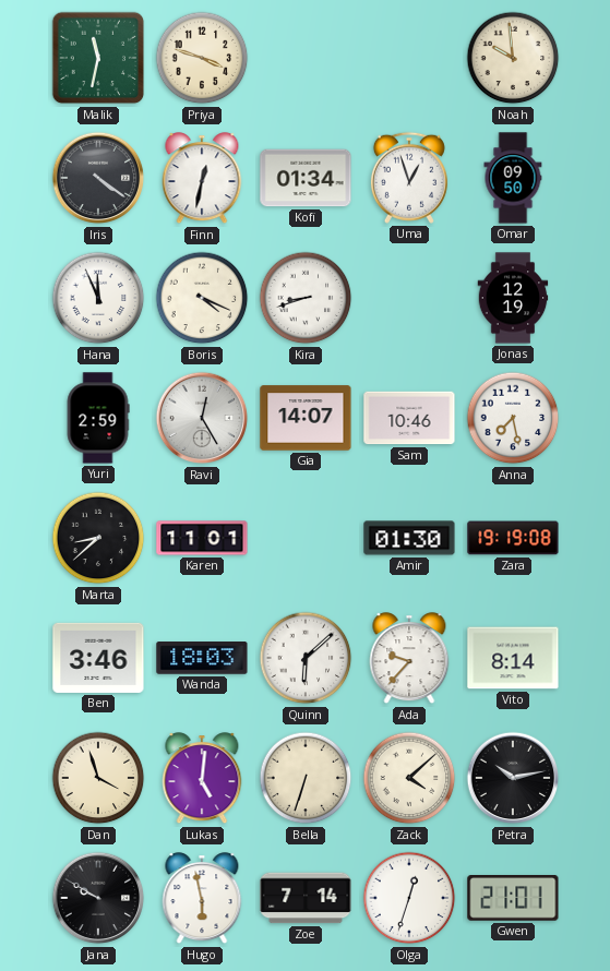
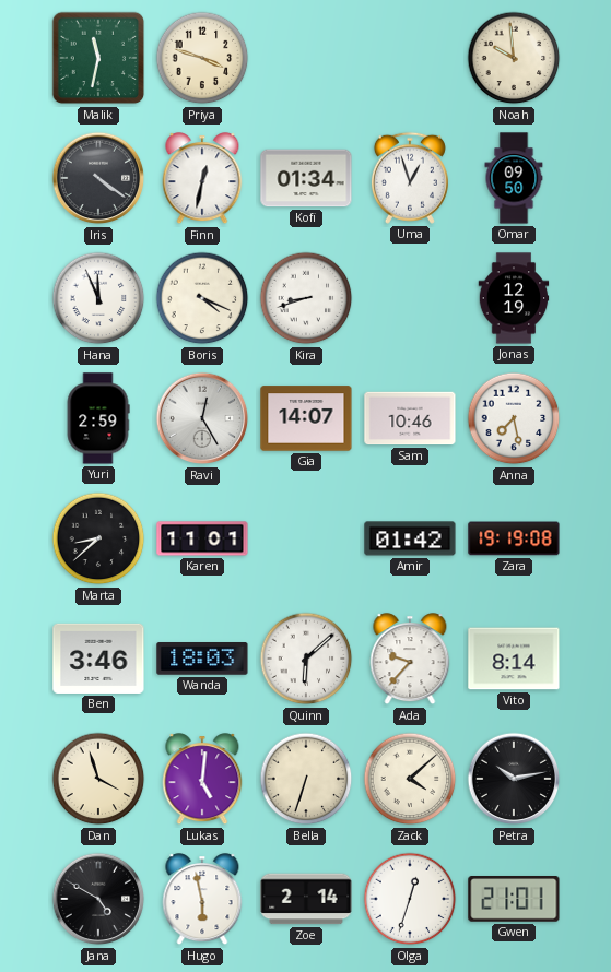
Amir: 01:30 -> 01:42 (410, 538)
Jana: 9:50 -> 4:50 (98, 899)
Zoe: 7:14 -> 2:14 (306, 899)
